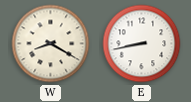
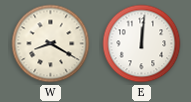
E: 8:43 -> 12:01 (142, 44)
